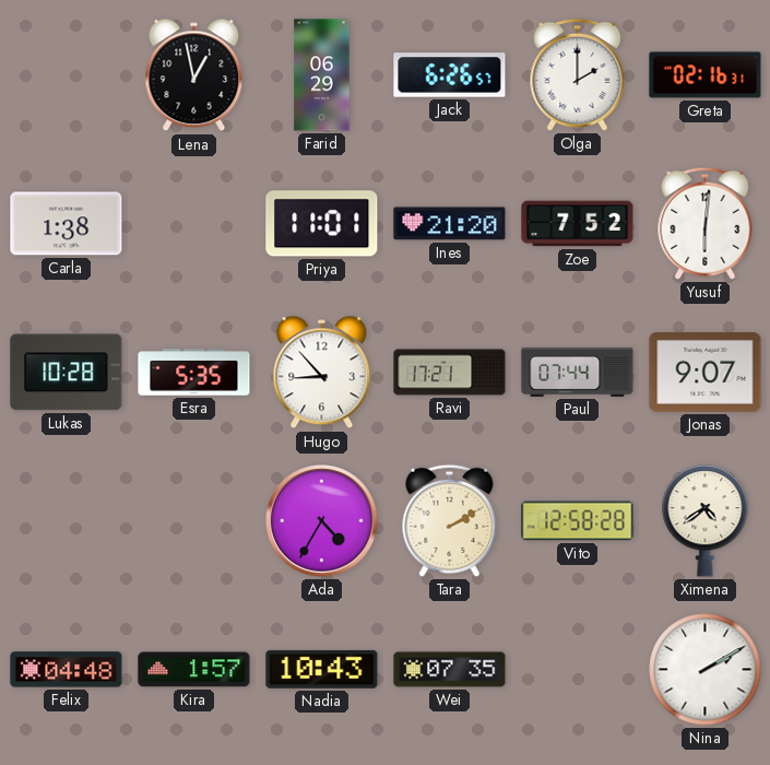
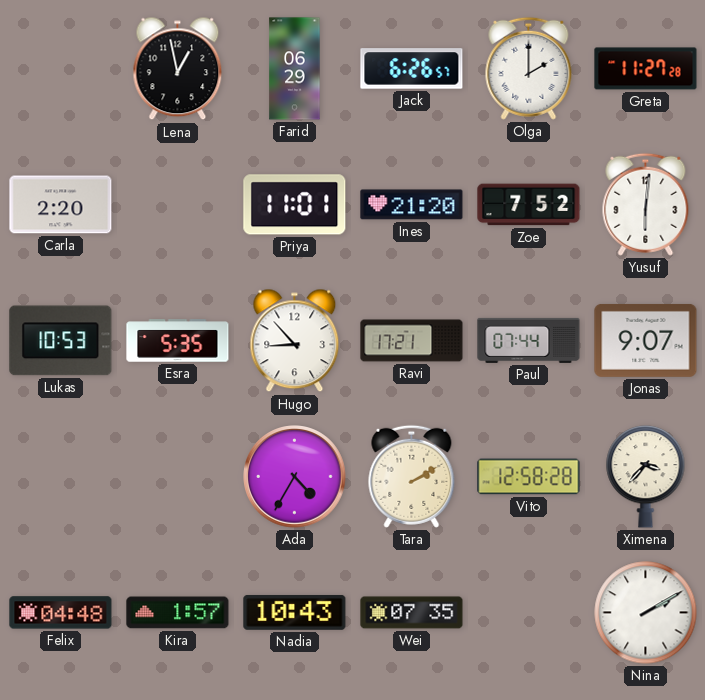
Greta: 02:16 -> 11:27 (646, 69)
Carla: 1:38 -> 2:20 (61, 205)
Lukas: 10:28 -> 10:53 (61, 341)
Ximena: 4:39 -> 3:37 (646, 477)
